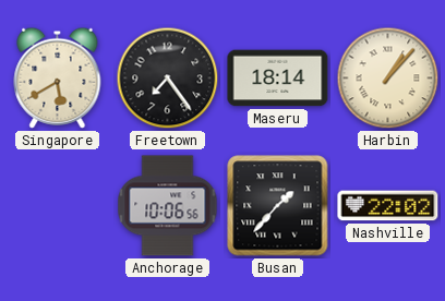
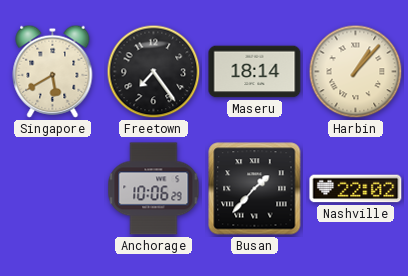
Anchorage: 10:06:56 -> 10:06:29 (154, 189)
